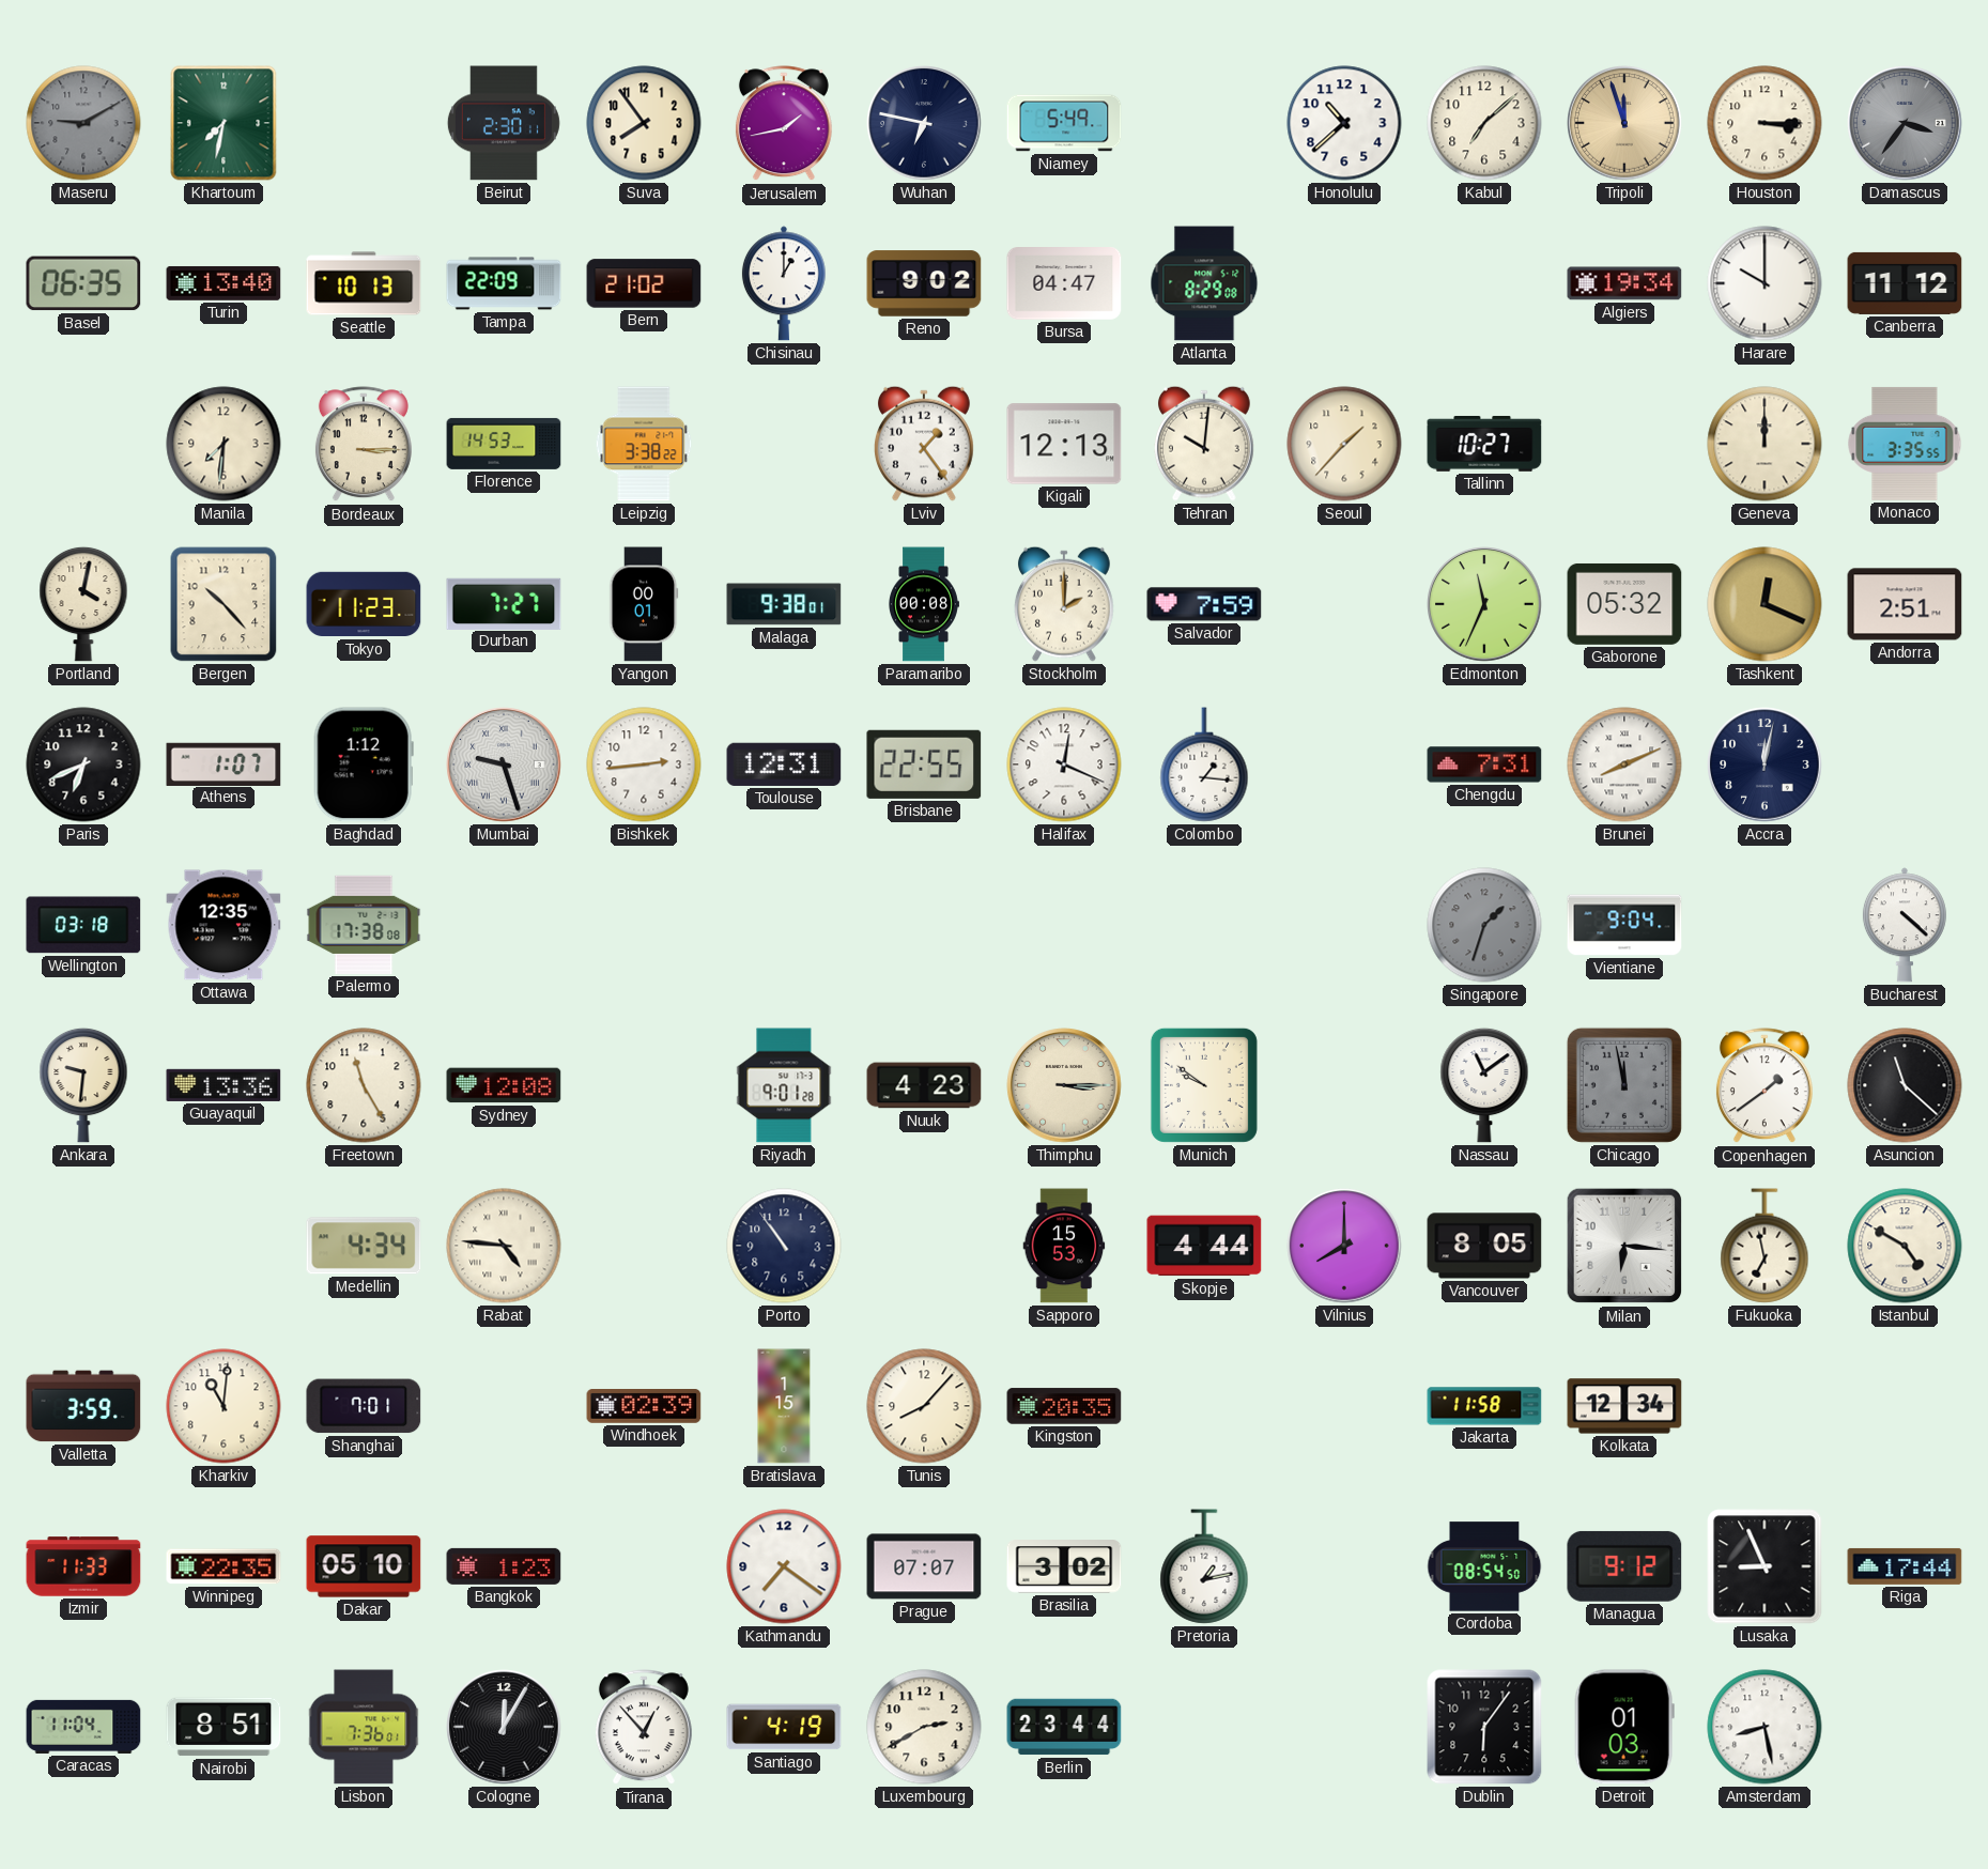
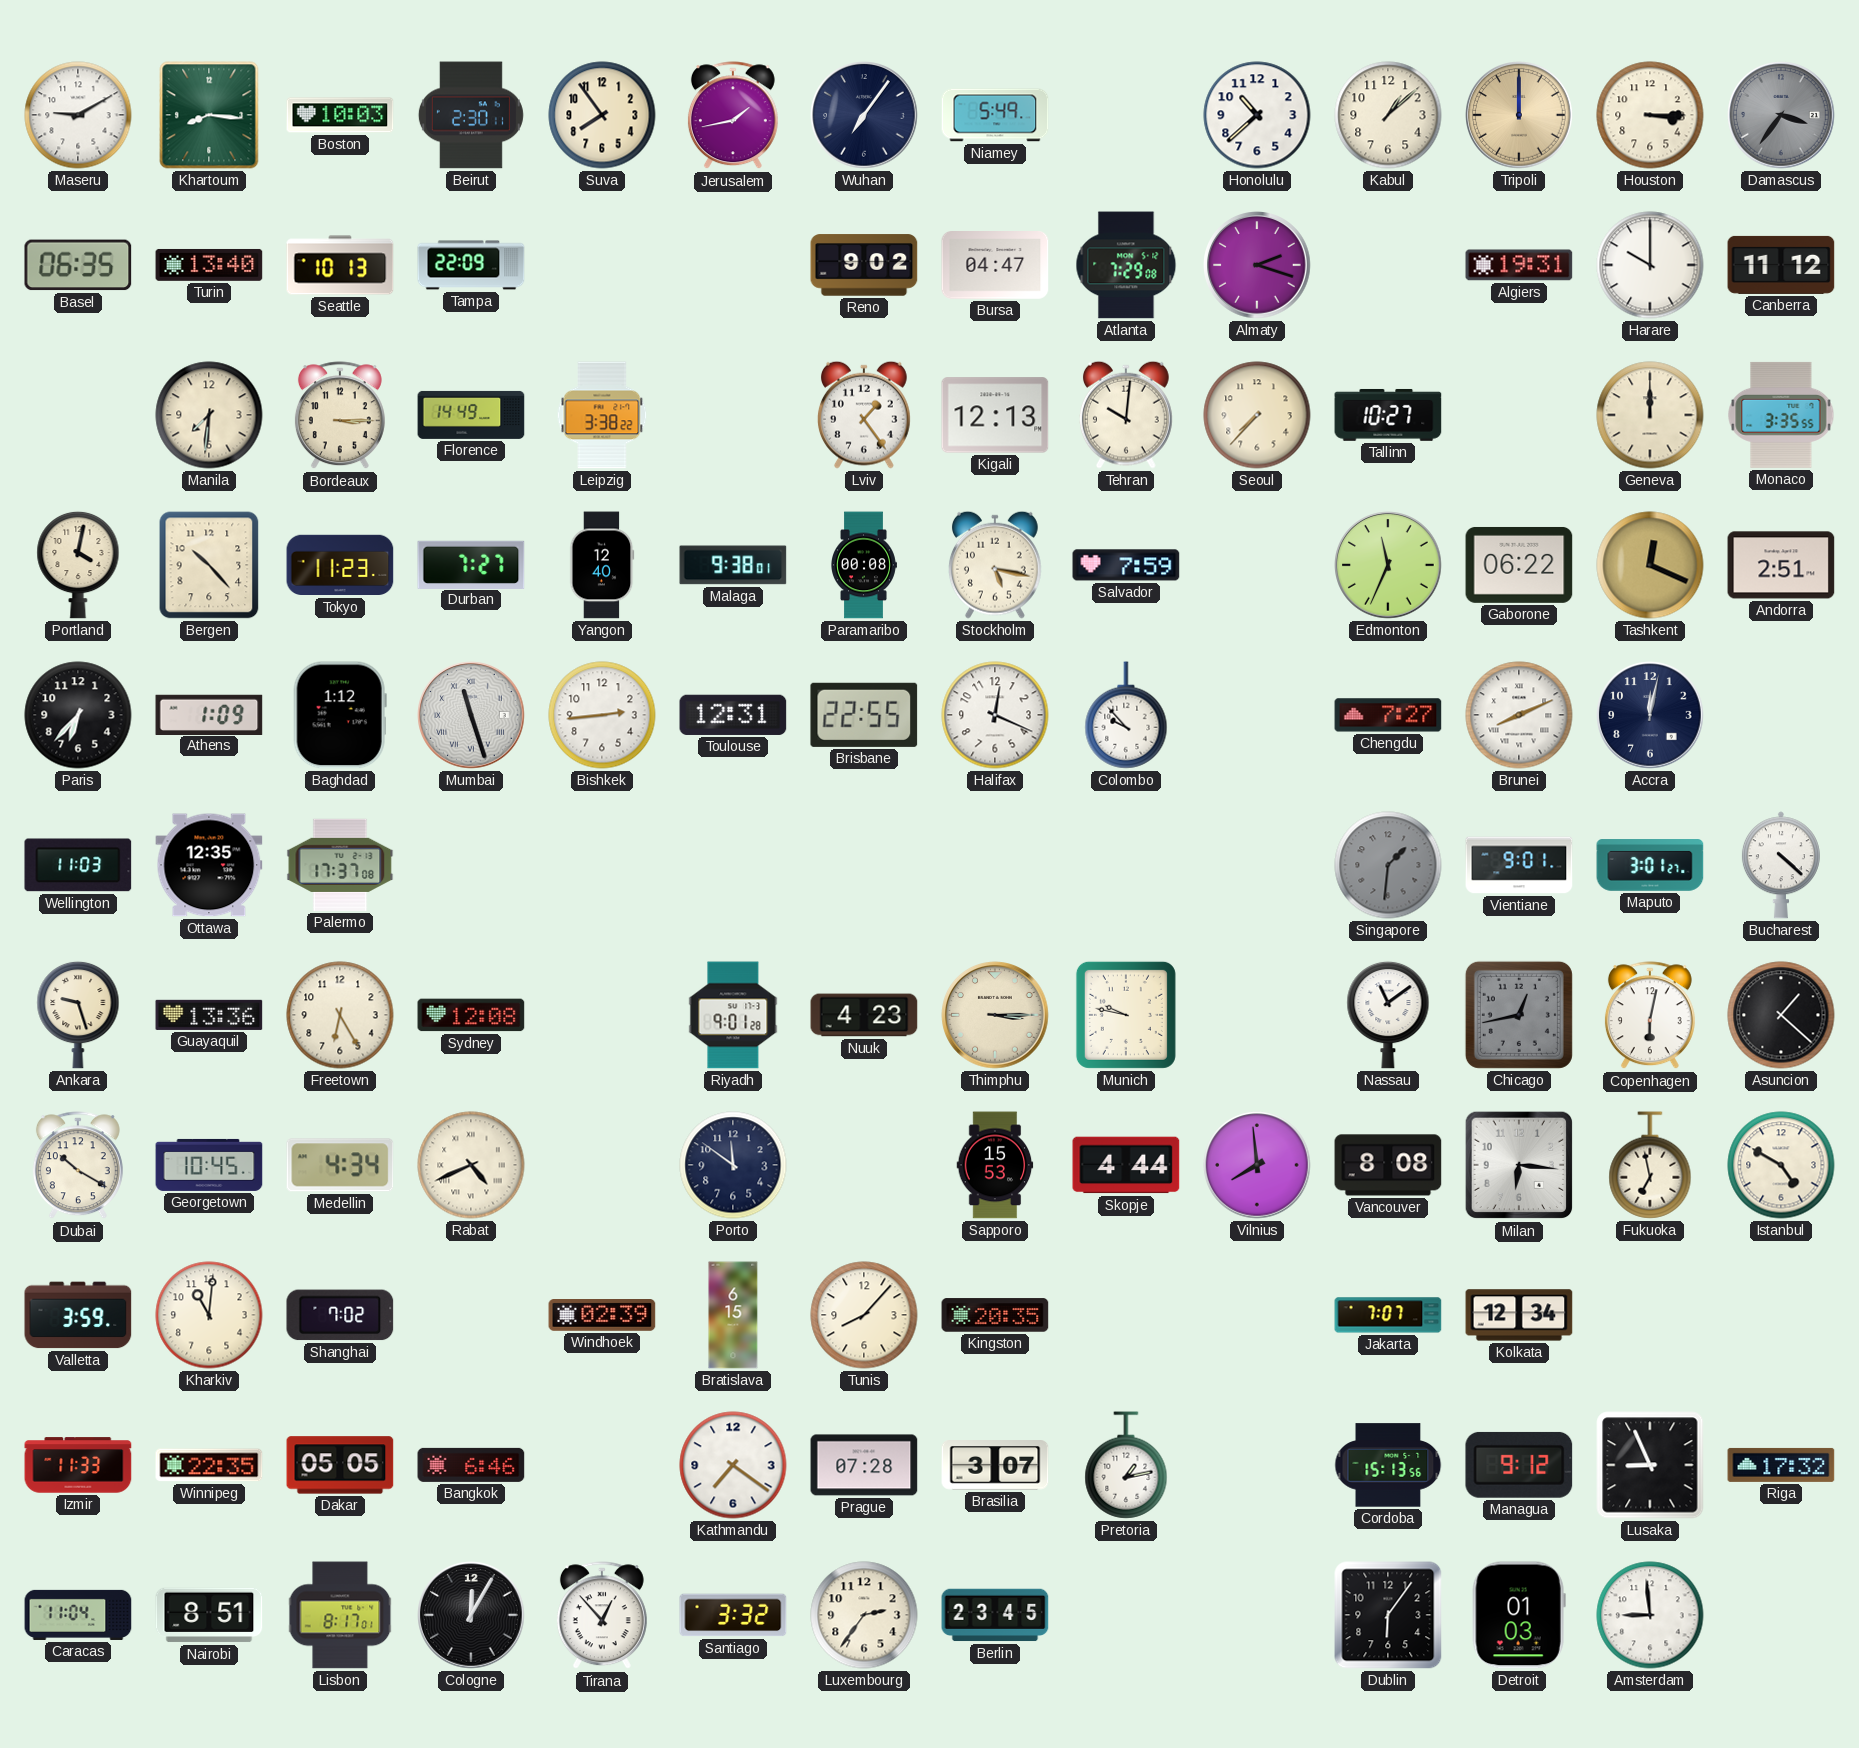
Maseru dial: grey -> white (78, 115)
Khartoum: 7:32 -> 8:16 (209, 115)
Boston: none -> 10:03 (340, 115)
Wuhan: 6:47 -> 7:06 (864, 115)
Kabul: 7:08 -> 1:08 (1388, 115)
Tripoli: 11:57 -> 12:00 (1519, 115)
Bern: 21:02 -> none (644, 283)
Chisinau: 1:00 -> none (784, 283)
Atlanta: 8:29 -> 7:29 (1126, 265)
Almaty: none -> 2:18 (1257, 265)
Algiers: 19:34 -> 19:31 (1519, 265)
Florence: 14:53 -> 14:49 (471, 415)
Seoul: 1:37 -> 7:37 (1257, 415)
Yangon: 00:01 -> 12:40 (602, 565)
Stockholm: 2:00 -> 5:17 (995, 565)
Gaborone: 05:32 -> 06:22 (1519, 565)
Paris: 6:41 -> 6:37 (78, 715)
Athens: 1:07 -> 1:09 (209, 714)
Mumbai: 9:27 -> 11:27 (471, 715)
Colombo: 1:16 -> 9:53 (1126, 715)
Chengdu: 7:31 -> 7:27 (1388, 715)
Wellington: 03:18 -> 11:03 (78, 865)
Palermo: 17:38 -> 17:37 (340, 865)
Singapore: 1:33 -> 1:31 (1388, 865)
Vientiane: 9:04 -> 9:01 (1519, 865)
Maputo: none -> 3:01 (1650, 865)
Ankara: 9:31 -> 9:27 (78, 1015)
Freetown: 11:25 -> 6:25 (340, 1015)
Munich: 9:51 -> 9:47 (1126, 1015)
Chicago: 11:58 -> 12:43 (1519, 1015)
Copenhagen: 1:39 -> 6:02 (1650, 1016)
Asuncion: 11:22 -> 1:22 (1781, 1015)
Dubai: none -> 10:20 (78, 1166)
Georgetown: none -> 10:45 (209, 1165)
Rabat: 4:46 -> 4:41 (471, 1165)
Porto: 10:54 -> 11:51 (733, 1165)
Vilnius: 8:00 -> 7:59 (1257, 1165)
Vancouver: 8:05 -> 8:08 (1388, 1165)
Shanghai: 7:01 -> 7:02 (340, 1315)
Bratislava: 1:15 -> 6:15 (733, 1315)
Jakarta: 11:58 -> 7:07 (1388, 1315)
Dakar: 05:10 -> 05:05 (340, 1465)
Bangkok: 1:23 -> 6:46 (471, 1465)
Prague: 07:07 -> 07:28 (864, 1465)
Brasilia: 3:02 -> 3:07 (995, 1465)
Cordoba: 08:54 -> 15:13 (1388, 1465)
Riga: 17:44 -> 17:32 (1781, 1465)
Lisbon: 7:36 -> 8:17 (340, 1615)
Santiago: 4:19 -> 3:32 (733, 1615)
Luxembourg: 2:40 -> 2:36 (864, 1615)
Berlin: 23:44 -> 23:45 (995, 1615)
Amsterdam: 8:28 -> 8:59 (1650, 1615)
